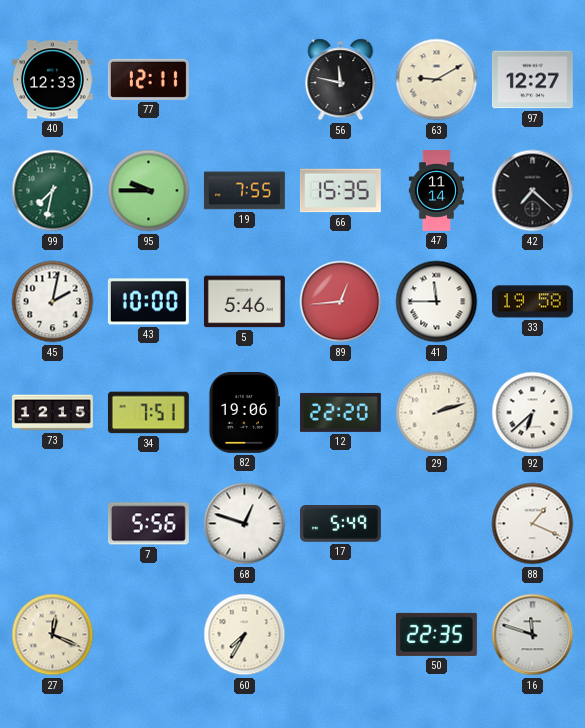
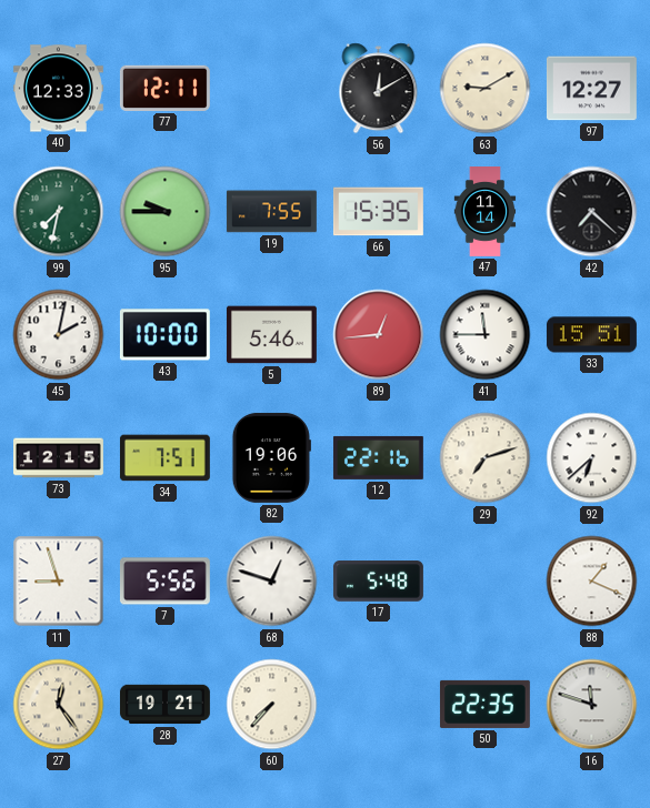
56: 11:47 -> 12:10 (379, 89)
33: 19:58 -> 15:51 (591, 335)
12: 22:20 -> 22:16 (378, 457)
29: 2:12 -> 7:12 (486, 458)
11: none -> 8:57 (59, 582)
17: 5:49 -> 5:48 (378, 582)
27: 12:19 -> 12:24 (59, 705)
28: none -> 19:21 (164, 705)
60: 7:35 -> 7:37 (272, 705)
